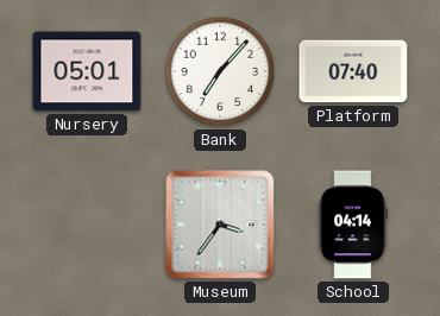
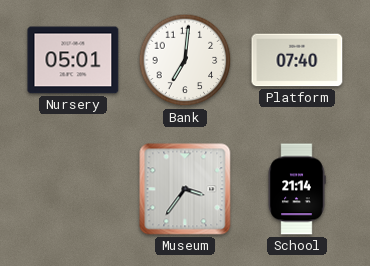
Bank: 7:07 -> 7:01 (185, 60)
School: 04:14 -> 21:14 (297, 189)
